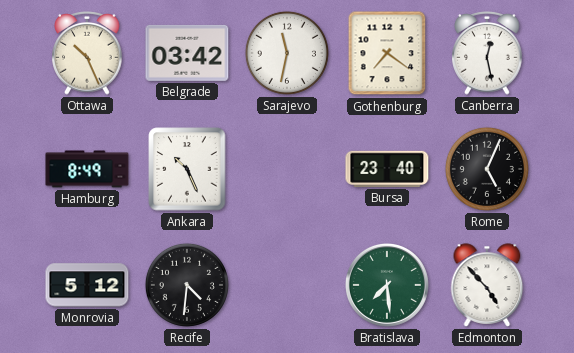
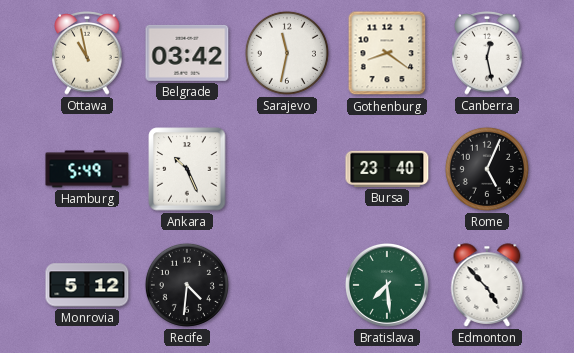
Ottawa: 10:26 -> 10:58 (87, 54)
Gothenburg: 7:21 -> 8:21 (387, 53)
Hamburg: 8:49 -> 5:49 (87, 169)
